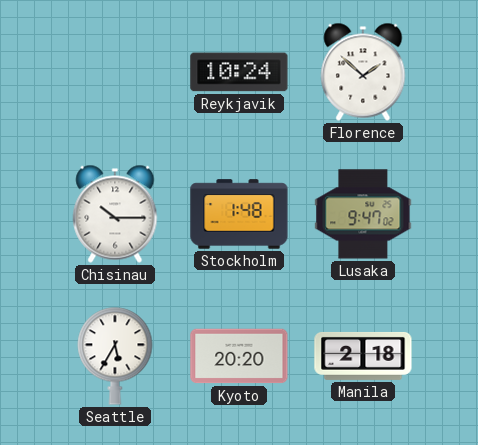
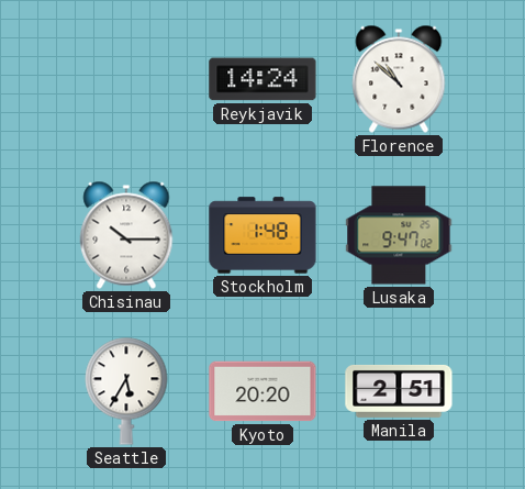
Reykjavik: 10:24 -> 14:24 (262, 79)
Florence: 1:52 -> 10:52 (399, 79)
Manila: 2:18 -> 2:51 (399, 391)
